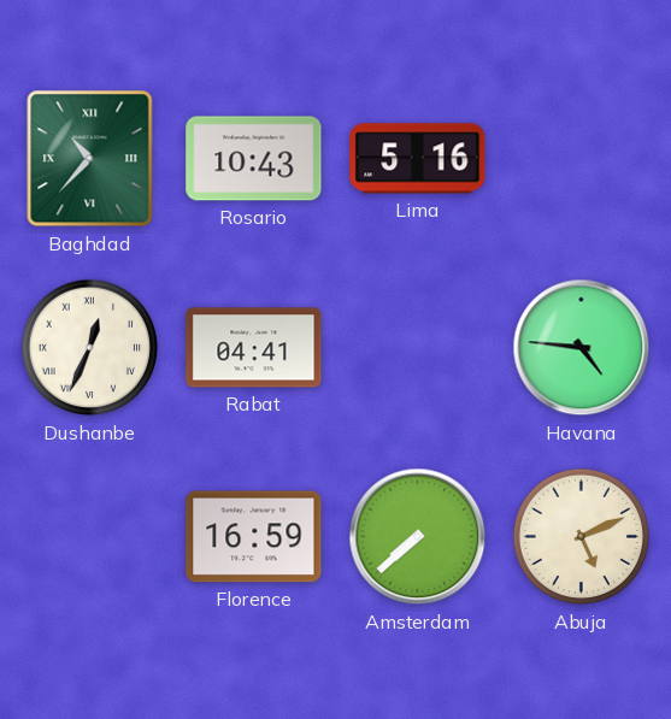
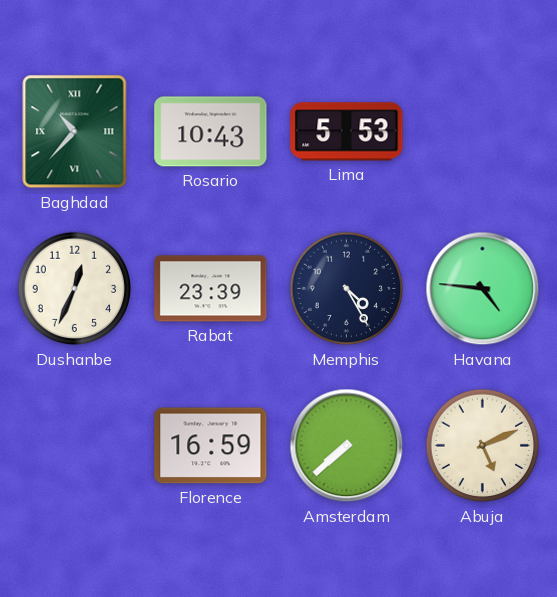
Lima: 5:16 -> 5:53 (347, 132)
Dushanbe numerals: Roman -> Arabic (75, 289)
Rabat: 04:41 -> 23:39 (211, 289)
Memphis: none -> 4:25 (347, 289)
